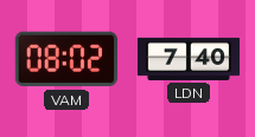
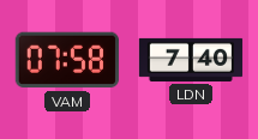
VAM: 08:02 -> 07:58 (67, 60)
